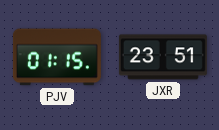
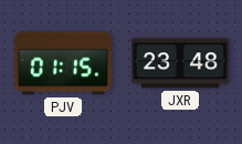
JXR: 23:51 -> 23:48 (180, 63)
